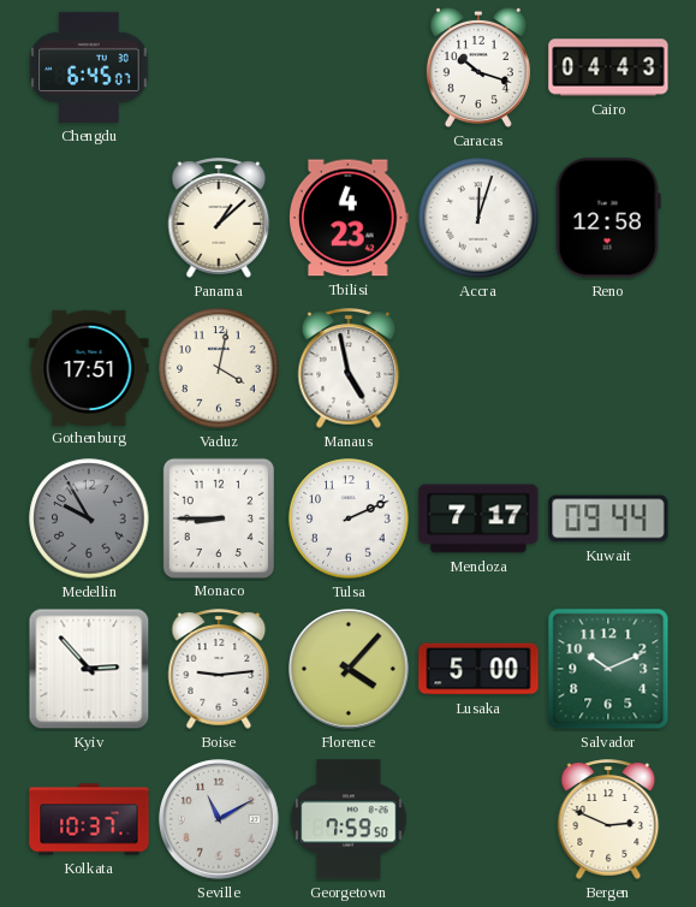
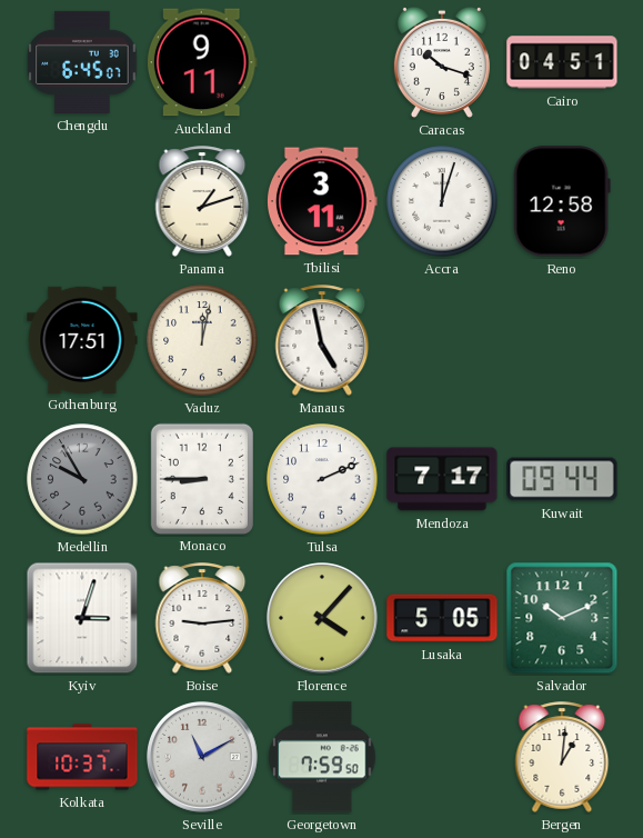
Auckland: none -> 9:11 (202, 62)
Cairo: 04:43 -> 04:51 (562, 62)
Panama: 1:08 -> 1:12 (202, 201)
Tbilisi: 4:23 -> 3:11 (323, 201)
Vaduz: 4:02 -> 12:02 (202, 340)
Kyiv: 2:53 -> 3:03 (82, 618)
Lusaka: 5:00 -> 5:05 (442, 618)
Bergen: 2:49 -> 1:01 (562, 757)
